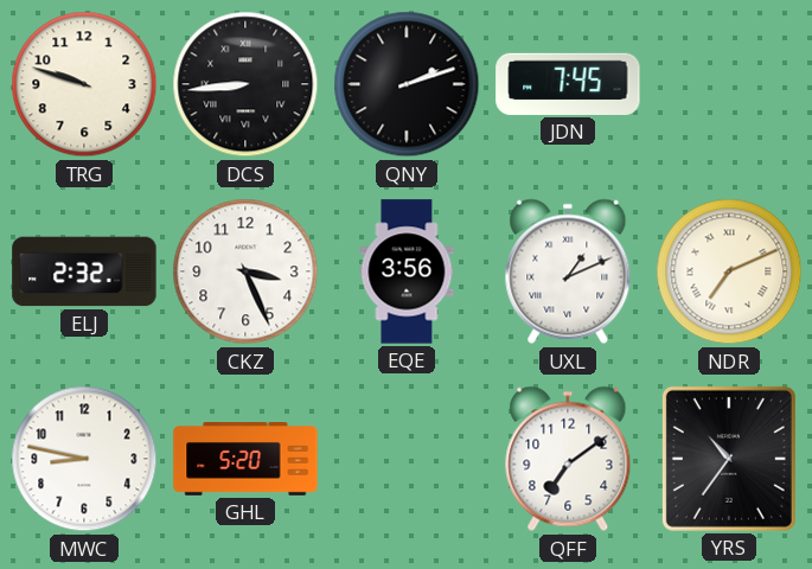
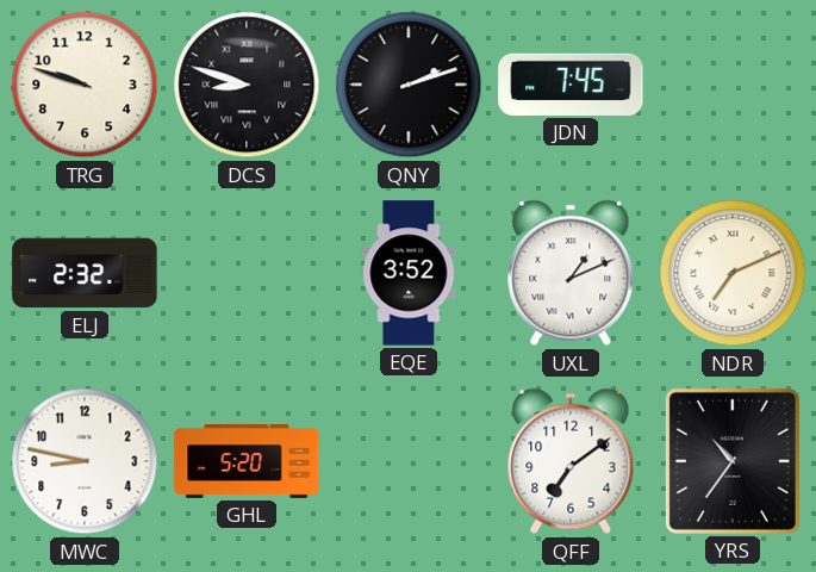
DCS: 8:44 -> 8:48 (247, 85)
CKZ: 3:26 -> none (245, 271)
EQE: 3:56 -> 3:52 (409, 273)
